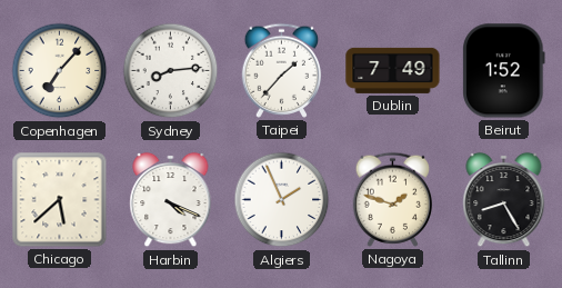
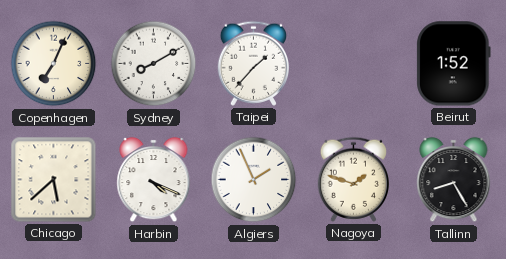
Copenhagen: 7:07 -> 7:04 (54, 64)
Sydney: 8:14 -> 8:10 (154, 64)
Dublin: 7:49 -> none (393, 70)
